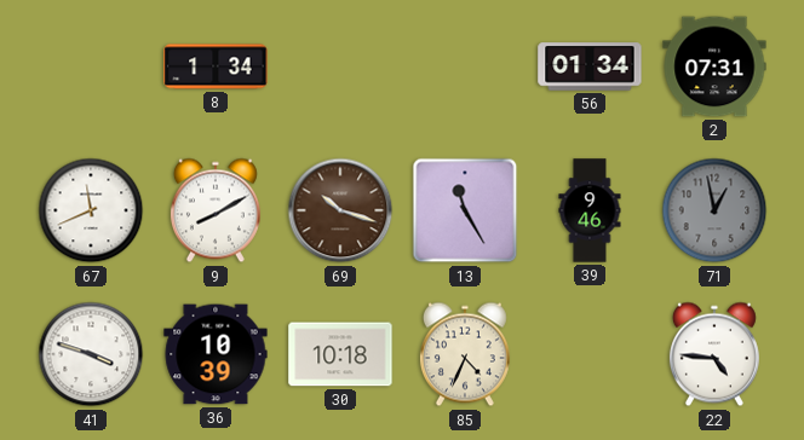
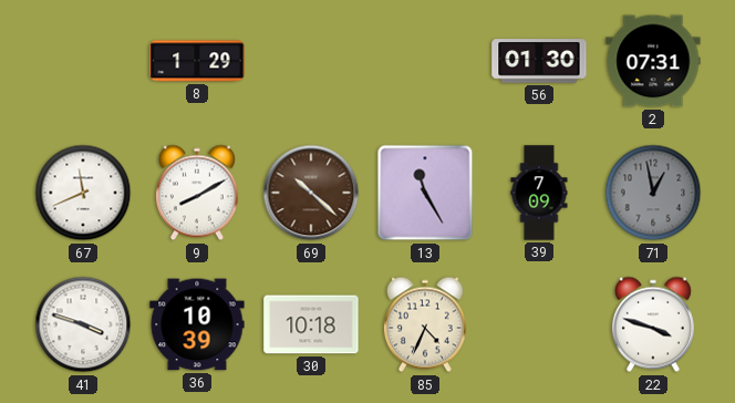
8: 1:34 -> 1:29 (197, 61)
56: 01:34 -> 01:30 (539, 61)
69: 10:18 -> 10:22 (311, 193)
39: 9:46 -> 7:09 (539, 193)
22: 4:46 -> 3:48 (653, 324)
